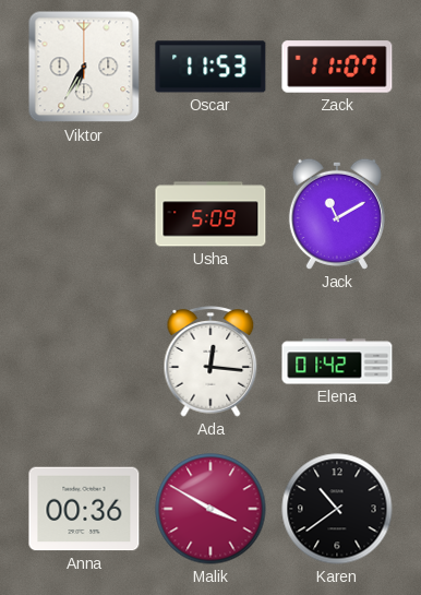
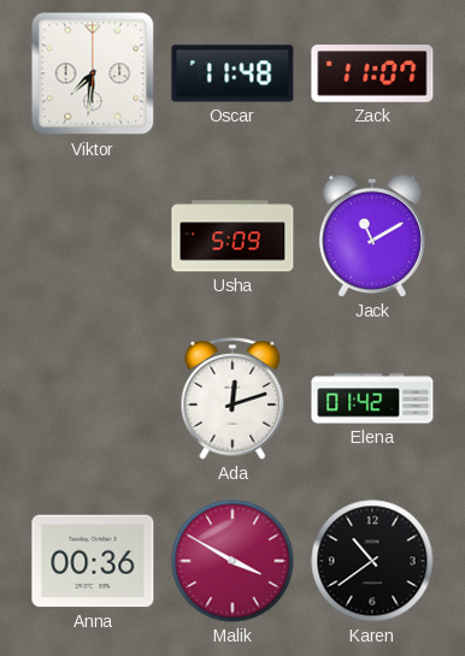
Viktor: 6:35 -> 7:31 (93, 73)
Oscar: 11:53 -> 11:48 (232, 73)
Ada: 12:16 -> 12:12 (232, 398)
